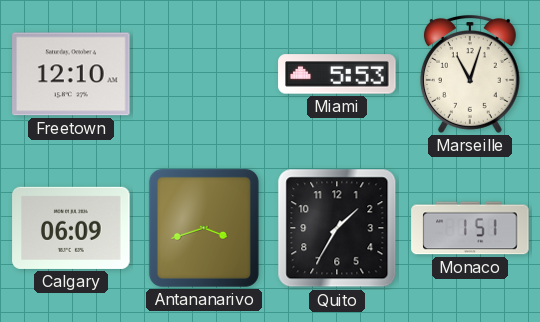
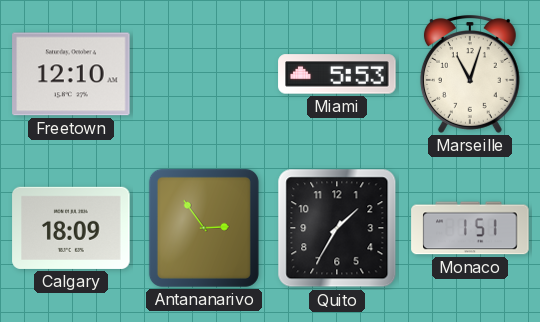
Calgary: 06:09 -> 18:09 (71, 228)
Antananarivo: 3:42 -> 2:54 (204, 228)
